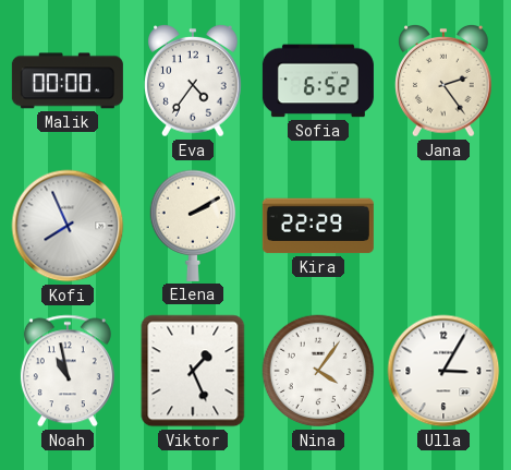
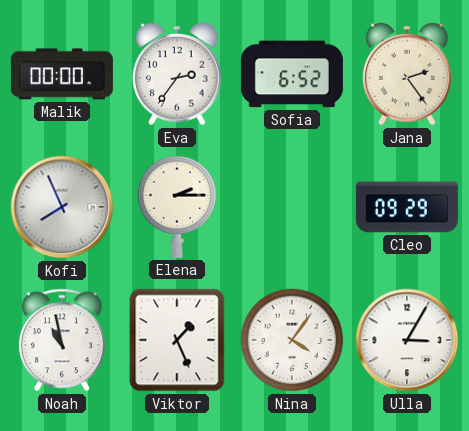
Eva: 4:36 -> 2:36 (178, 74)
Elena: 2:10 -> 2:15 (177, 207)
Kira: 22:29 -> none (318, 226)
Cleo: none -> 09:29 (407, 207)
